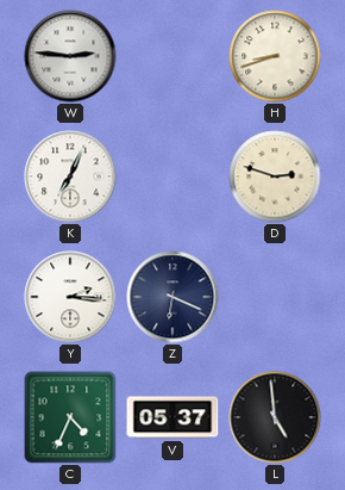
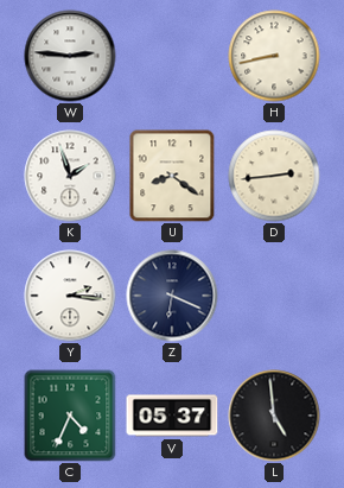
H: 8:42 -> 8:43 (274, 56)
K: 7:04 -> 1:57 (70, 176)
U: none -> 8:21 (172, 176)
D: 2:48 -> 2:44 (274, 176)
